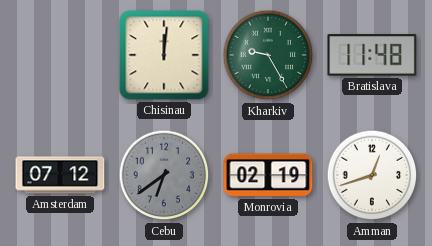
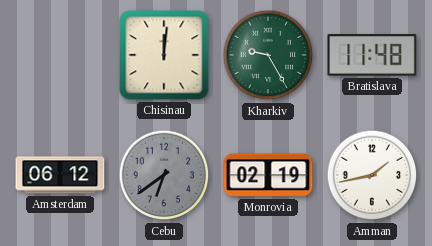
Amsterdam: 07:12 -> 06:12 (60, 175)
Amman: 12:42 -> 1:43 (372, 175)
